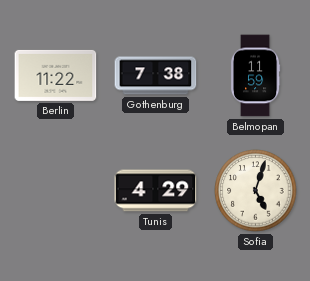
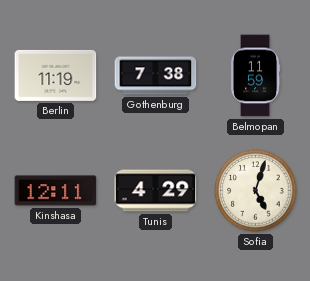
Berlin: 11:22 -> 11:19 (56, 75)
Kinshasa: none -> 12:11 (56, 191)
